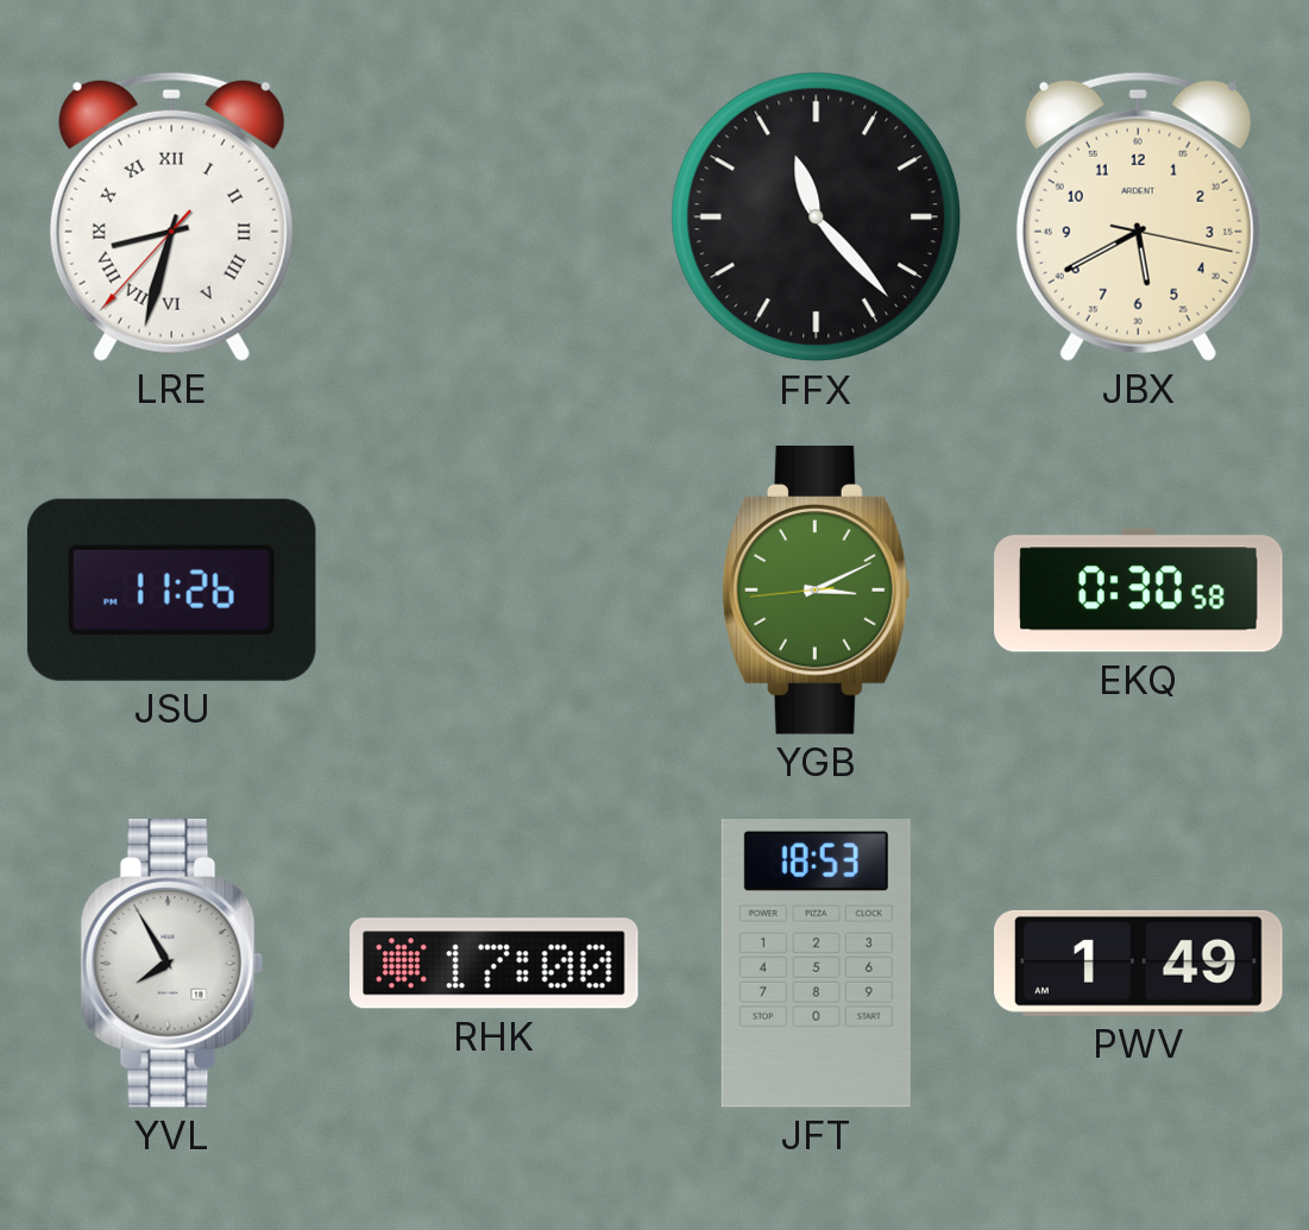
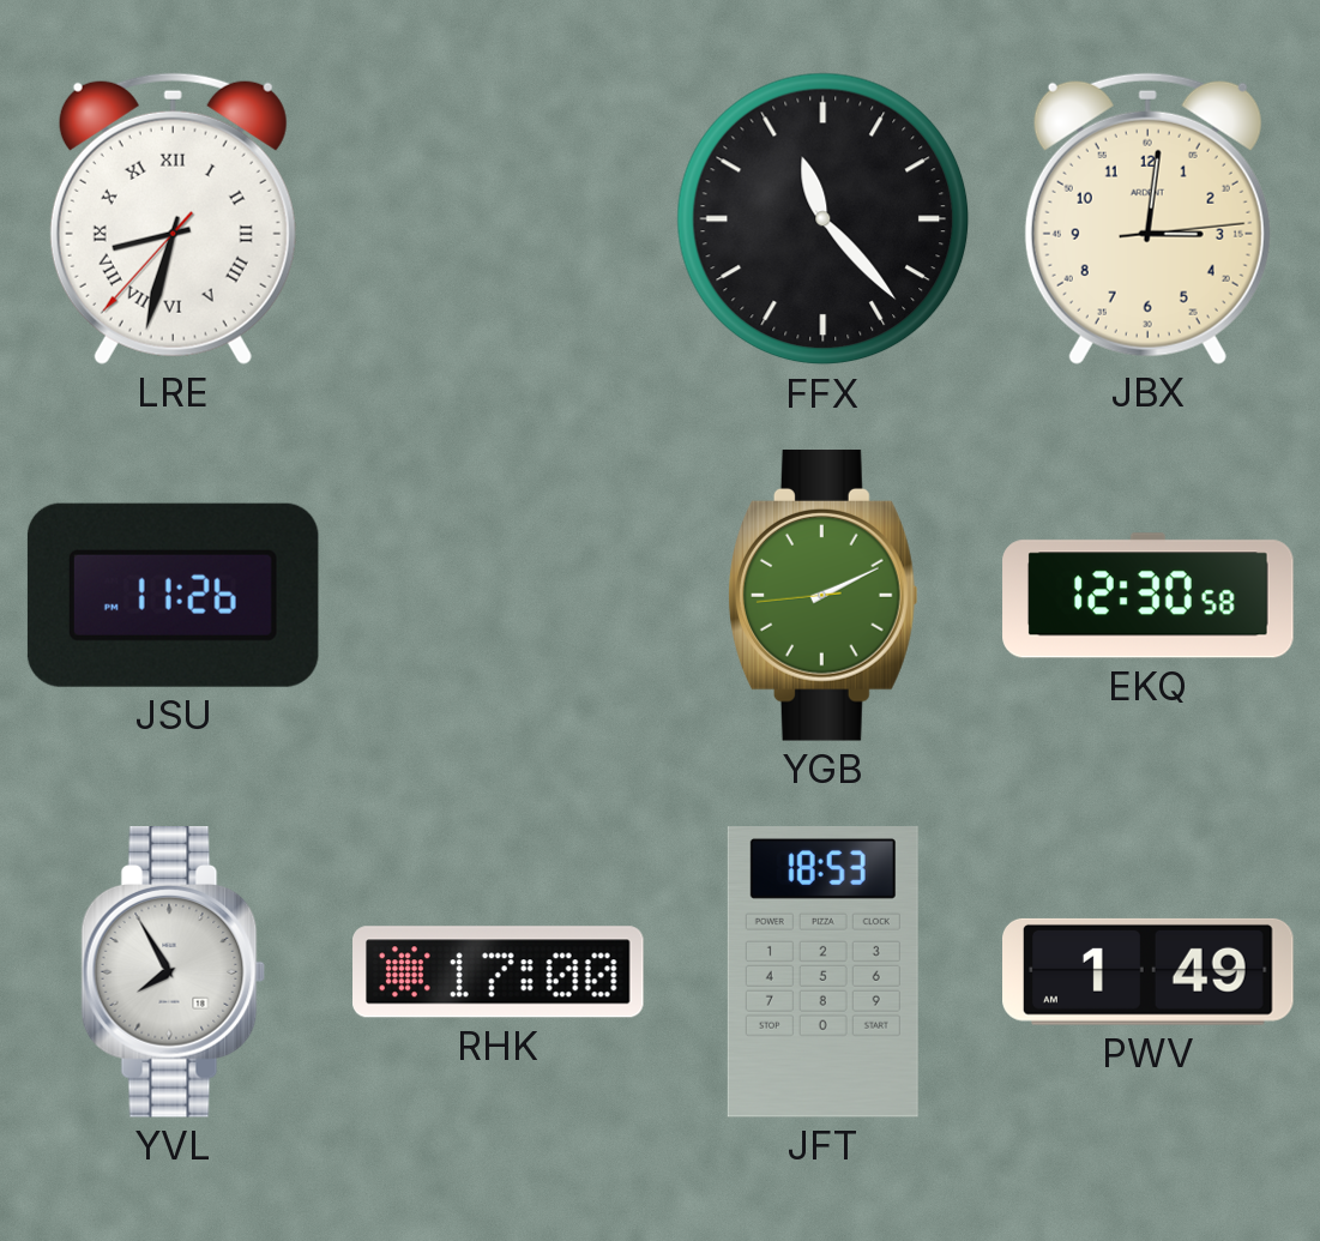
JBX: 5:40 -> 3:01 (1147, 218)
YGB: 3:10 -> 2:10 (822, 596)
EKQ: 0:30 -> 12:30 (1149, 596)
